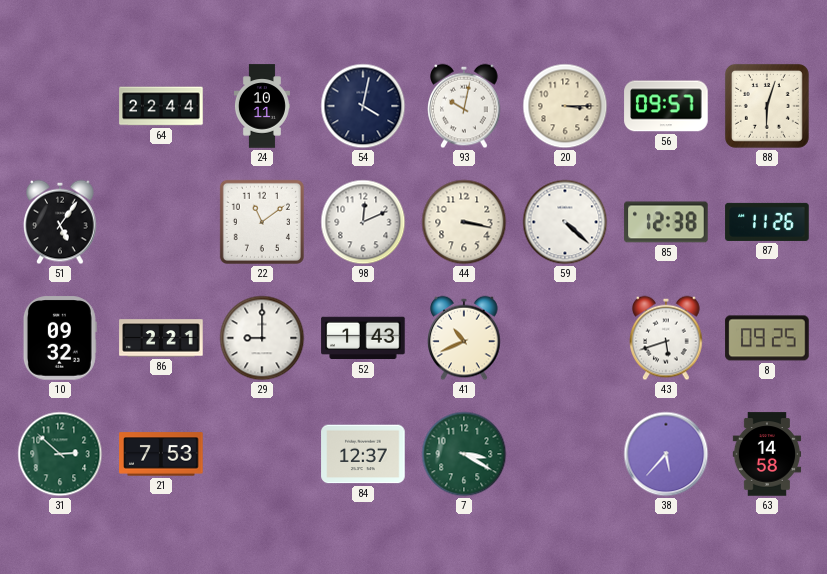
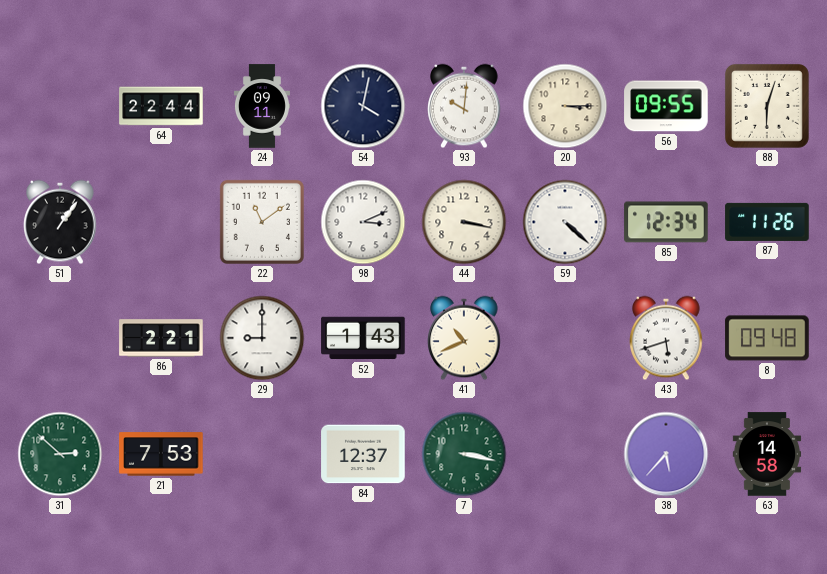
24: 10:11 -> 09:11 (262, 106)
93: 10:02 -> 10:01 (464, 106)
56: 09:57 -> 09:55 (666, 106)
51: 5:06 -> 1:06 (60, 222)
98: 12:11 -> 3:11 (363, 222)
85: 12:38 -> 12:34 (666, 222)
10: 09:32 -> none (60, 338)
8: 09:25 -> 09:48 (767, 338)
7: 3:20 -> 3:17 (464, 454)
